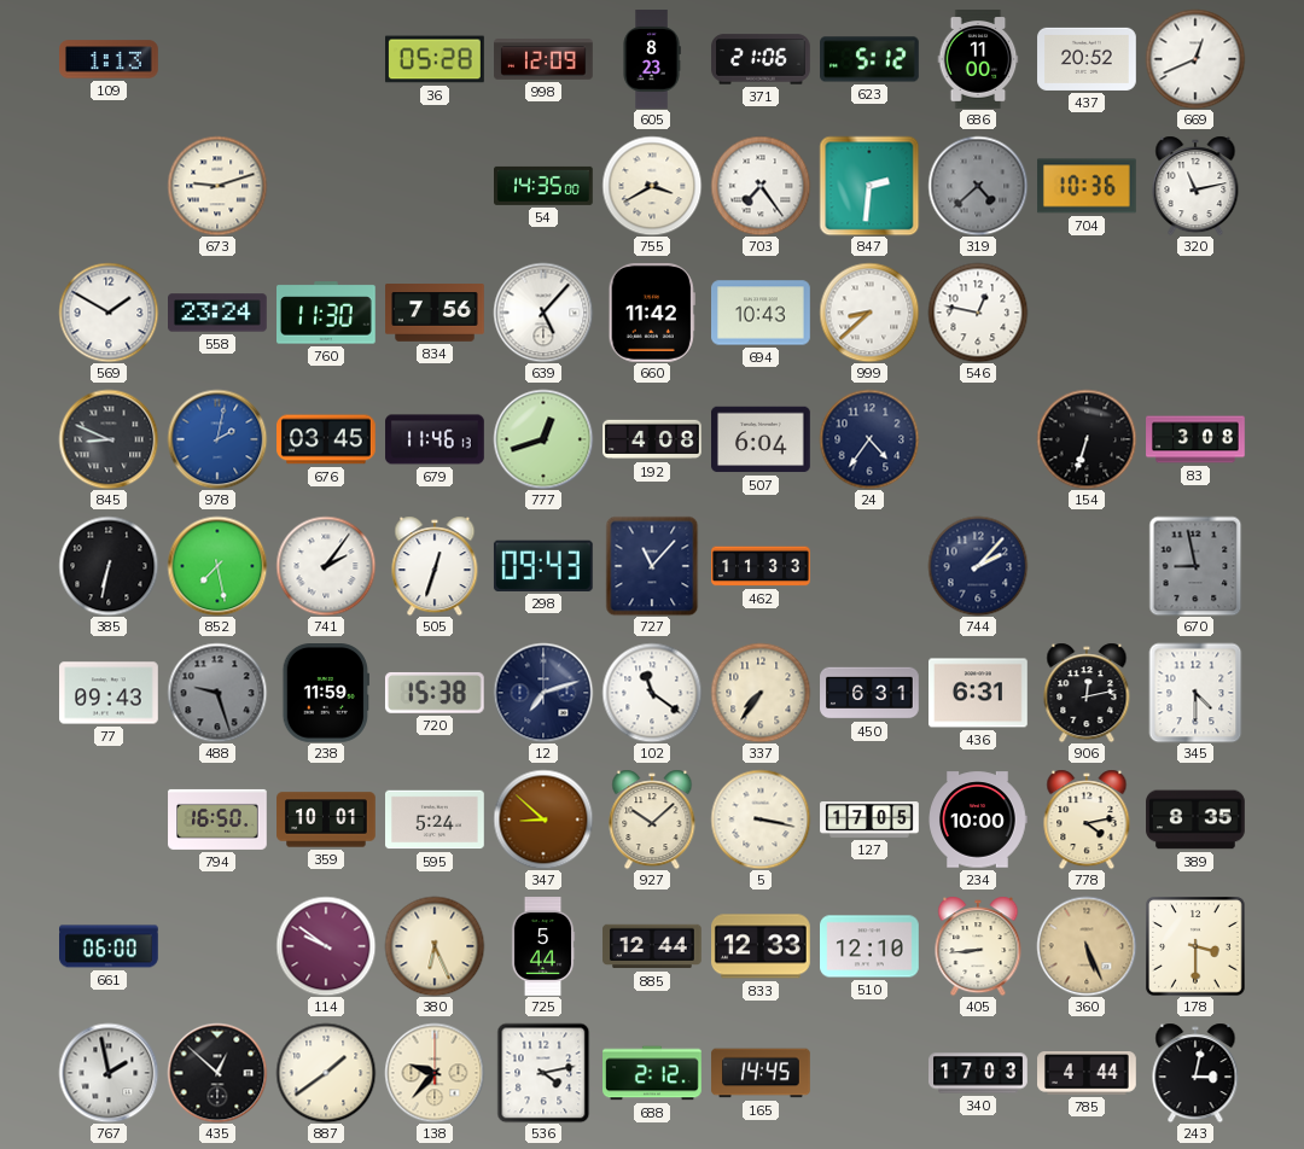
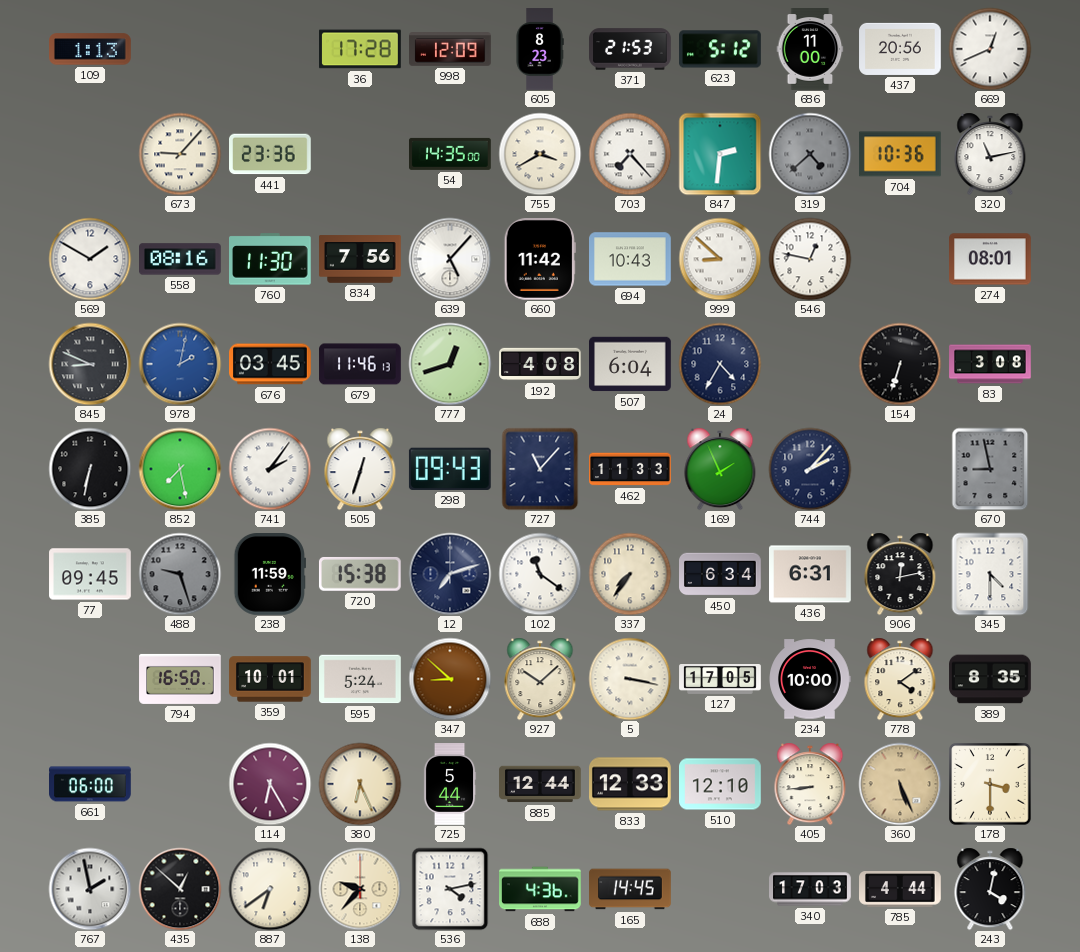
36: 05:28 -> 17:28 (361, 49)
371: 21:06 -> 21:53 (630, 49)
437: 20:52 -> 20:56 (900, 49)
673: 9:12 -> 9:07 (180, 154)
441: none -> 23:36 (271, 154)
703: 7:24 -> 7:23 (630, 154)
558: 23:24 -> 08:16 (180, 259)
999: 8:38 -> 8:52 (720, 259)
274: none -> 08:01 (991, 259)
24: 4:36 -> 4:35 (720, 364)
169: none -> 1:56 (720, 469)
77: 09:43 -> 09:45 (90, 574)
450: 6:31 -> 6:34 (720, 574)
778: 4:13 -> 4:09 (900, 679)
114: 9:51 -> 6:25 (270, 784)
887: 1:39 -> 6:39 (270, 889)
688: 2:12 -> 4:36 (540, 889)
243: 3:02 -> 4:02 (990, 889)
